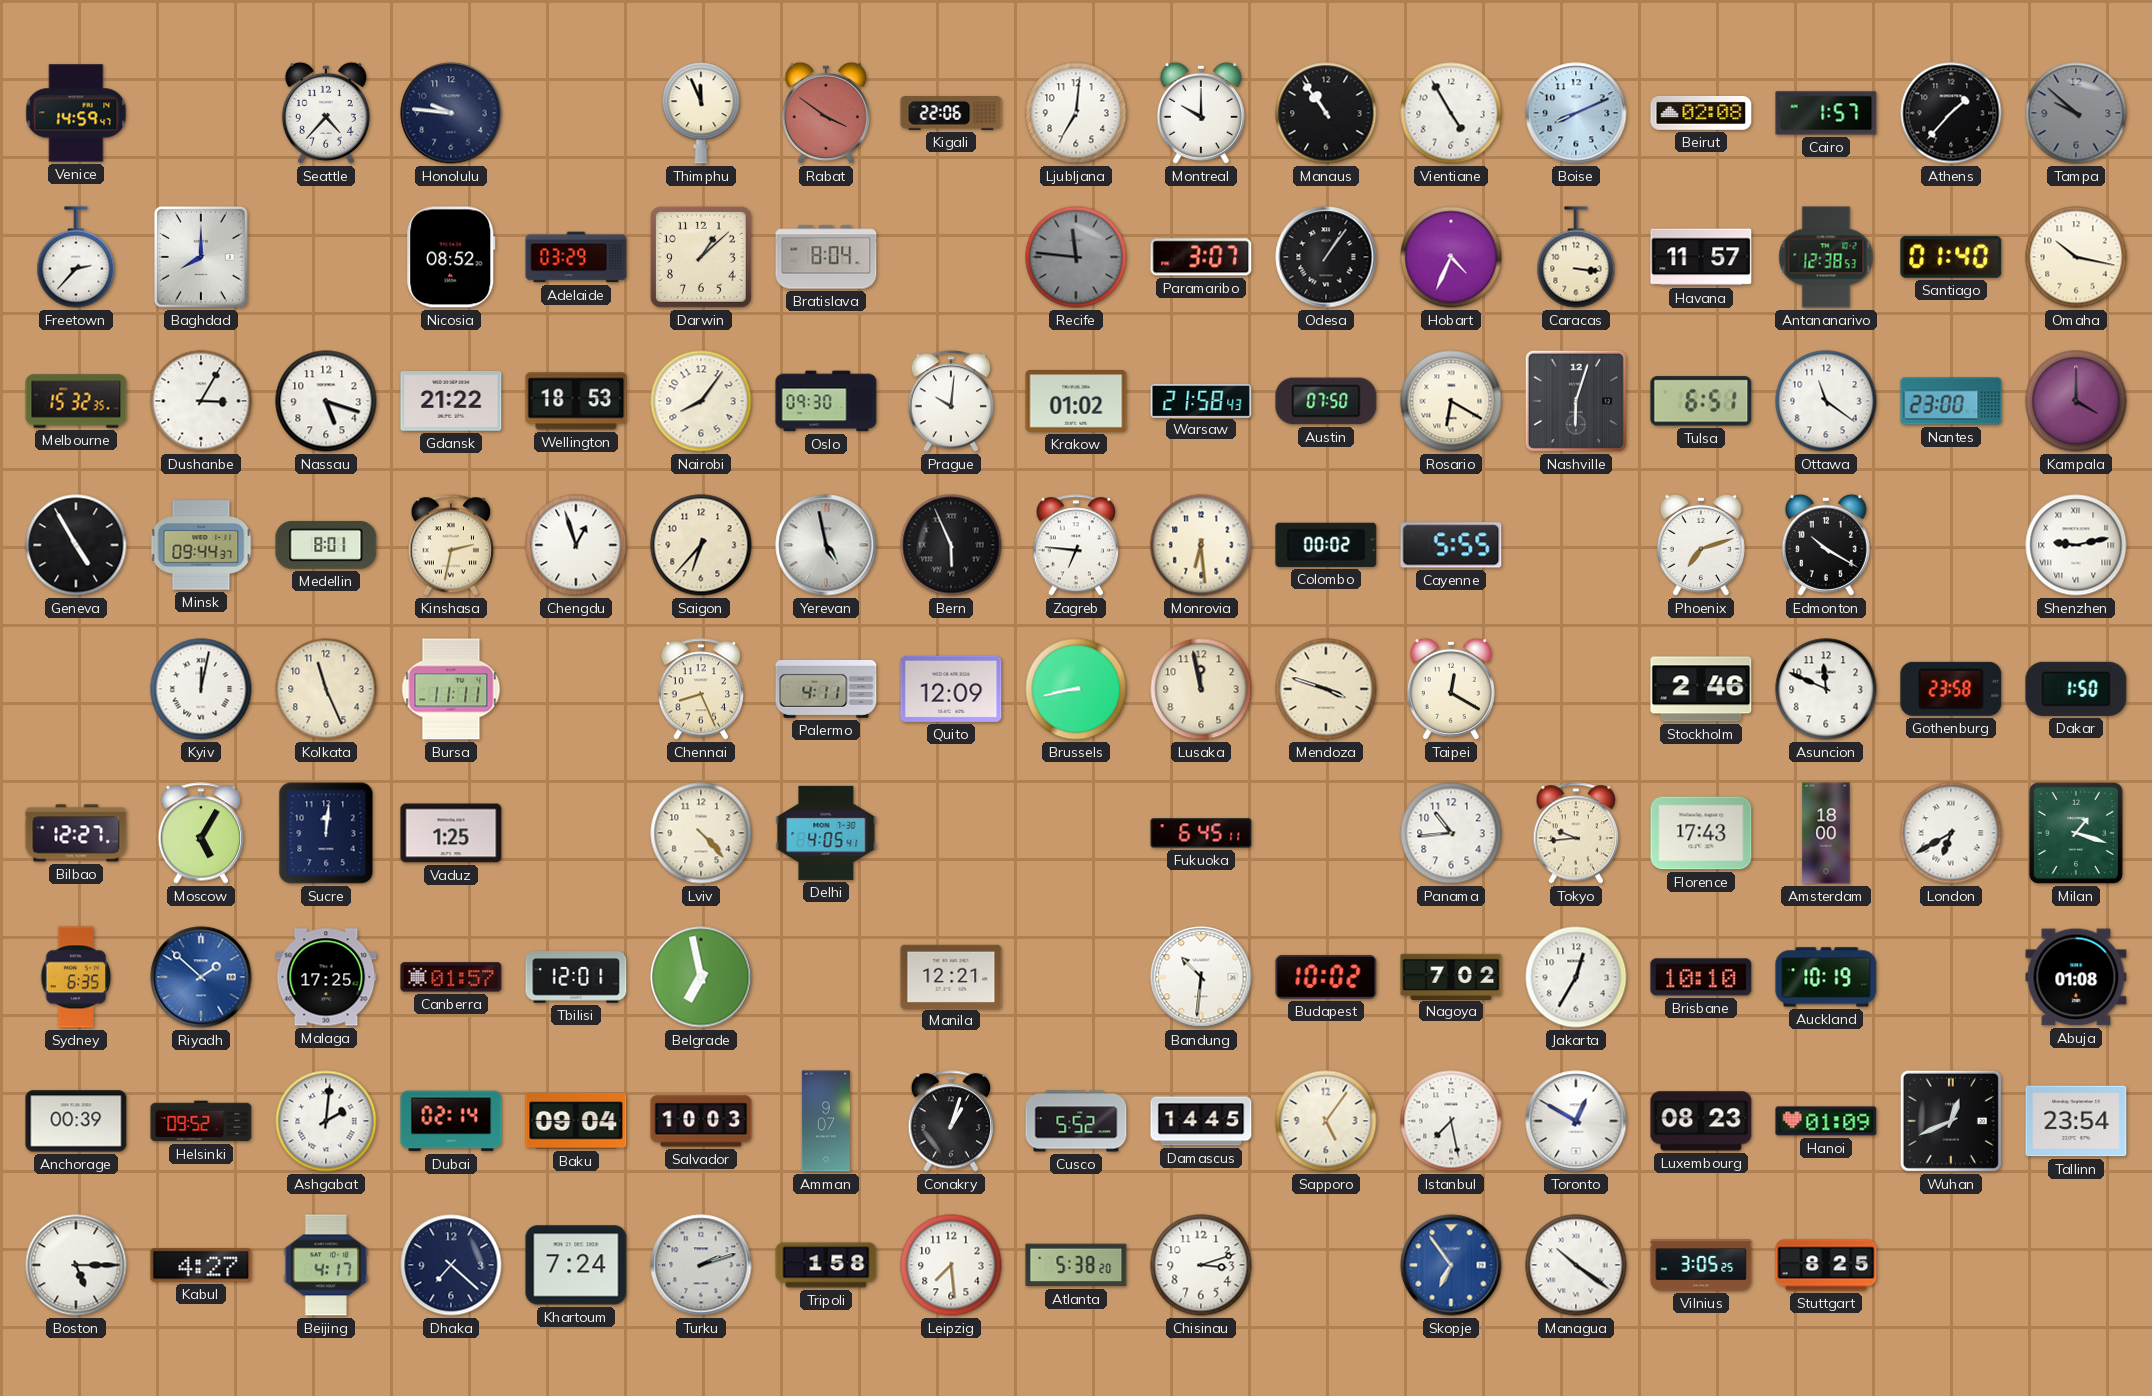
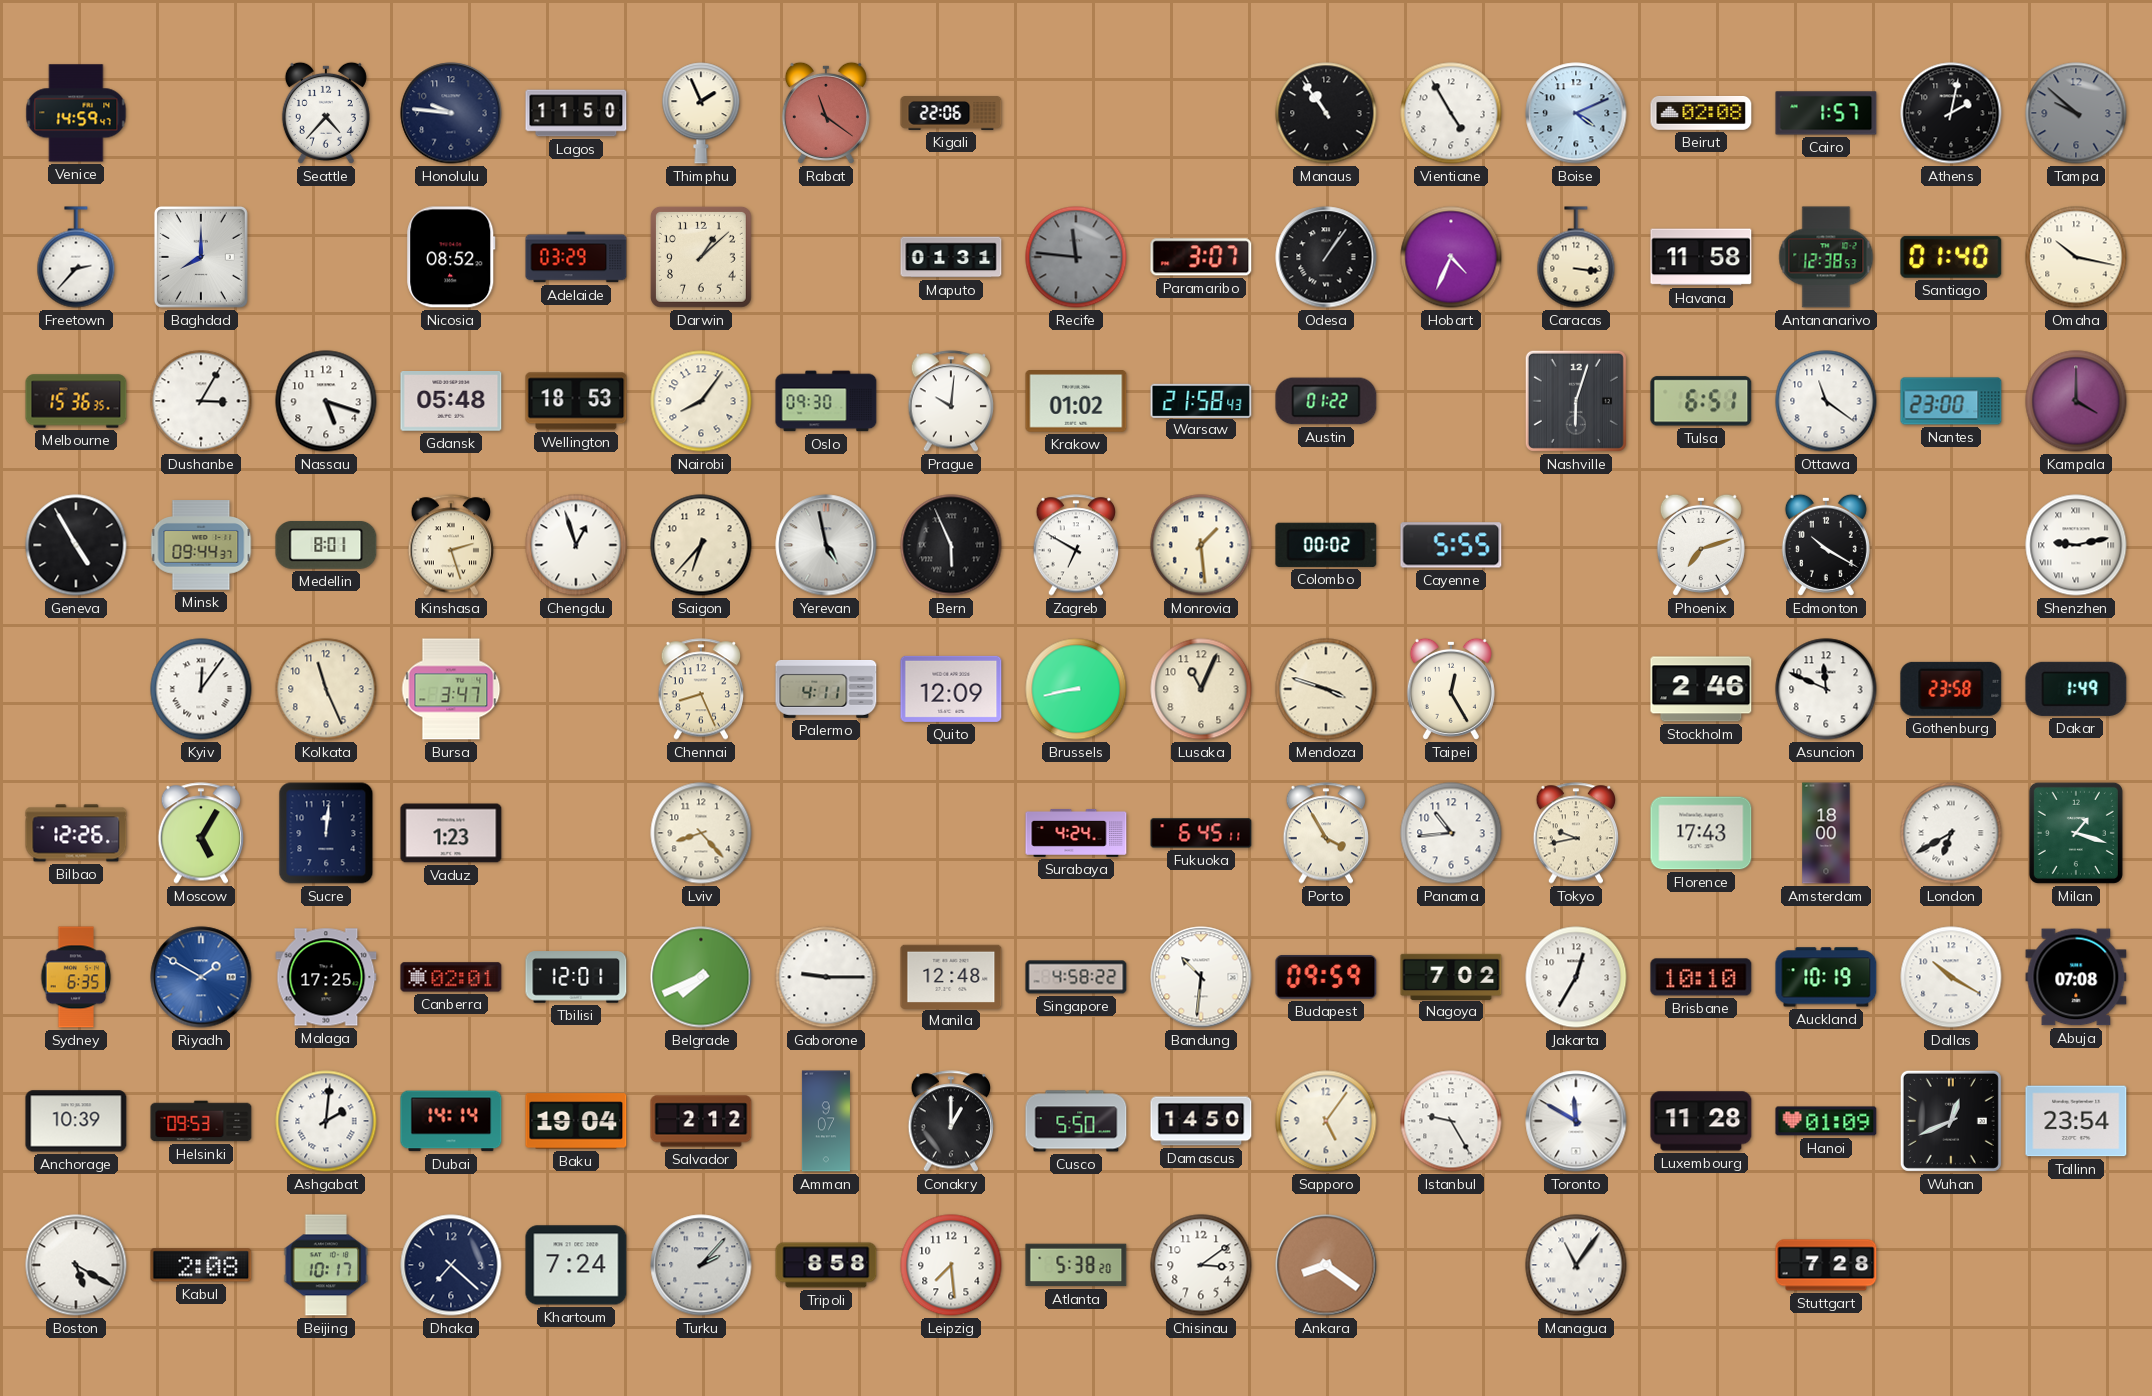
Lagos: none -> 11:50 (576, 113)
Thimphu: 11:56 -> 1:56 (701, 113)
Rabat: 3:51 -> 11:21 (826, 113)
Ljubljana: 7:01 -> none (1076, 113)
Montreal: 10:00 -> none (1201, 113)
Boise: 8:11 -> 4:11 (1576, 113)
Athens: 1:37 -> 2:02 (1951, 113)
Bratislava: 8:04 -> none (826, 257)
Maputo: none -> 01:31 (951, 257)
Havana: 11:57 -> 11:58 (1701, 257)
Melbourne: 15:32 -> 15:36 (76, 401)
Gdansk: 21:22 -> 05:48 (451, 402)
Austin: 07:50 -> 01:22 (1326, 401)
Rosario: 6:20 -> none (1451, 401)
Kinshasa: 2:32 -> 2:27 (451, 545)
Zagreb: 6:46 -> 6:50 (1076, 545)
Monrovia: 6:29 -> 1:29 (1201, 545)
Kyiv: 12:02 -> 12:06 (201, 689)
Bursa: 11:11 -> 3:47 (451, 689)
Lusaka: 11:58 -> 11:04 (1201, 689)
Taipei: 12:20 -> 12:25 (1451, 689)
Dakar: 1:50 -> 1:49 (2076, 689)
Bilbao: 12:27 -> 12:26 (76, 833)
Vaduz: 1:25 -> 1:23 (451, 833)
Lviv: 4:23 -> 8:23 (701, 833)
Delhi: 4:05 -> none (826, 833)
Surabaya: none -> 4:24 (1076, 833)
Porto: none -> 3:55 (1326, 833)
Tokyo: 9:44 -> 9:43 (1576, 833)
Riyadh: 1:52 -> 1:50 (201, 977)
Canberra: 01:57 -> 02:01 (451, 977)
Belgrade: 6:58 -> 7:41 (701, 977)
Gaborone: none -> 9:15 (826, 977)
Manila: 12:21 -> 12:48 (951, 976)
Singapore: none -> 4:58 (1076, 977)
Budapest: 10:02 -> 09:59 (1326, 978)
Dallas: none -> 10:20 (1951, 977)
Abuja: 01:08 -> 07:08 (2076, 977)
Anchorage: 00:39 -> 10:39 (76, 1121)
Helsinki: 09:52 -> 09:53 (201, 1121)
Dubai: 02:14 -> 14:14 (451, 1121)
Baku: 09:04 -> 19:04 (576, 1121)
Salvador: 10:03 -> 2:12 (701, 1121)
Conakry: 1:03 -> 1:00 (951, 1121)
Cusco: 5:52 -> 5:50 (1076, 1121)
Damascus: 14:45 -> 14:50 (1201, 1121)
Istanbul: 7:28 -> 9:25 (1451, 1121)
Toronto: 12:50 -> 11:50 (1576, 1121)
Luxembourg: 08:23 -> 11:28 (1701, 1121)
Boston: 5:15 -> 5:20 (76, 1265)
Kabul: 4:27 -> 2:08 (201, 1265)
Beijing: 4:17 -> 10:17 (326, 1265)
Turku: 2:12 -> 2:07 (701, 1265)
Tripoli: 1:58 -> 8:58 (826, 1265)
Chisinau: 3:12 -> 3:09 (1201, 1265)
Ankara: none -> 8:21 (1326, 1265)
Skopje: 6:54 -> none (1451, 1265)
Managua: 10:21 -> 11:06 (1576, 1265)
Vilnius: 3:05 -> none (1701, 1265)
Stuttgart: 8:25 -> 7:28 (1826, 1265)
